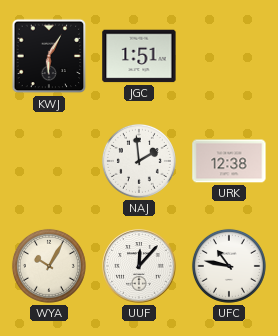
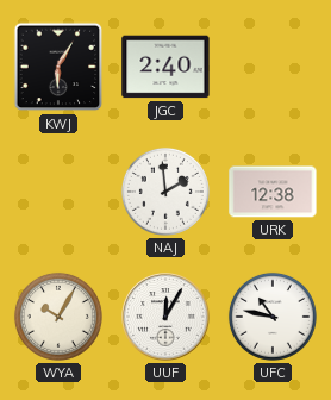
JGC: 1:51 -> 2:40 (165, 67)
UUF: 12:07 -> 12:05 (165, 317)
